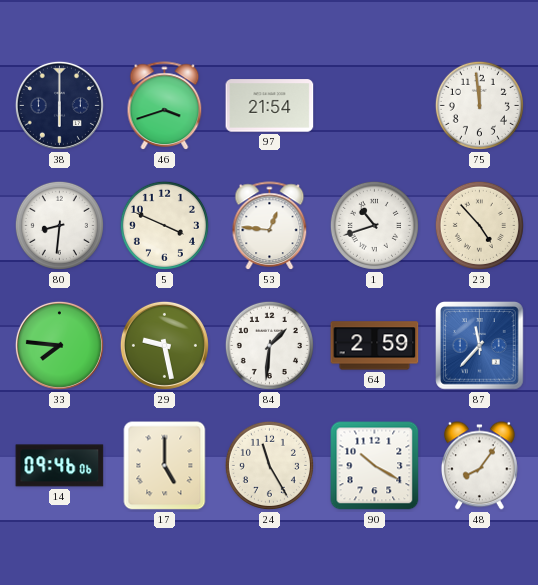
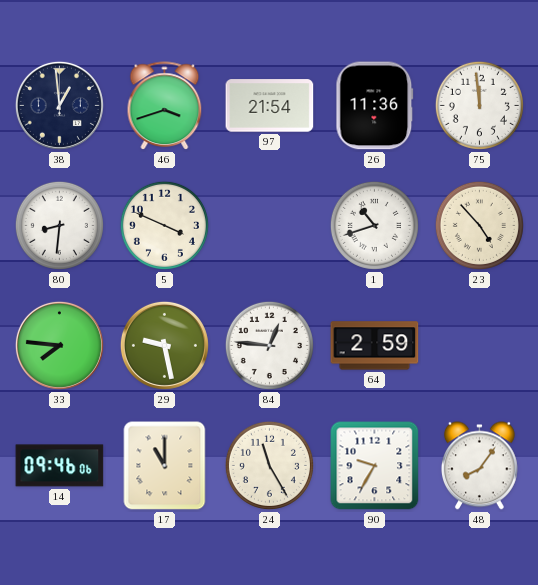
38: 6:00 -> 12:59 (59, 105)
26: none -> 11:36 (375, 106)
53: 12:46 -> none (270, 226)
84: 1:31 -> 12:46 (269, 345)
87: 11:37 -> none (480, 346)
17: 5:00 -> 11:00 (165, 466)
90: 10:20 -> 9:35 (375, 466)
